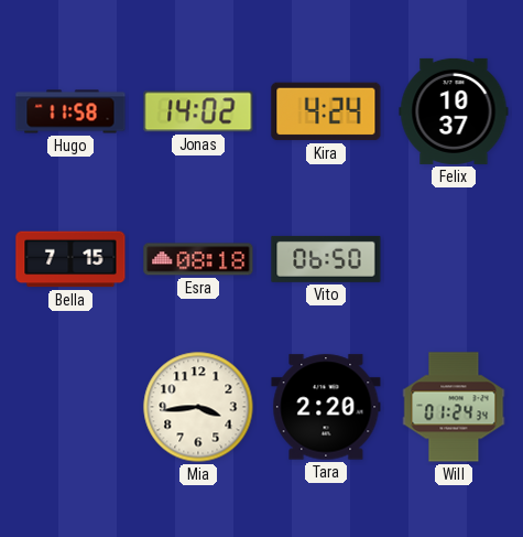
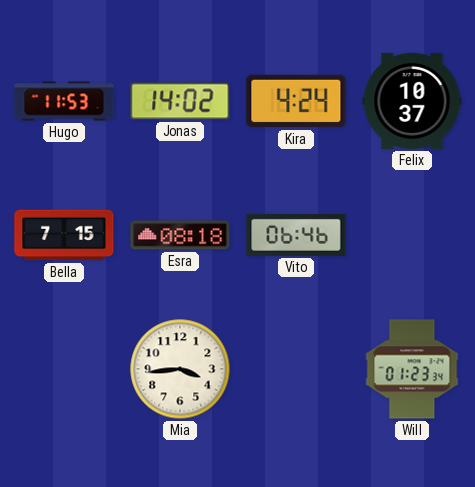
Hugo: 11:58 -> 11:53 (64, 101)
Vito: 06:50 -> 06:46 (296, 235)
Tara: 2:20 -> none (326, 407)
Will: 01:24 -> 01:23 (412, 369)
